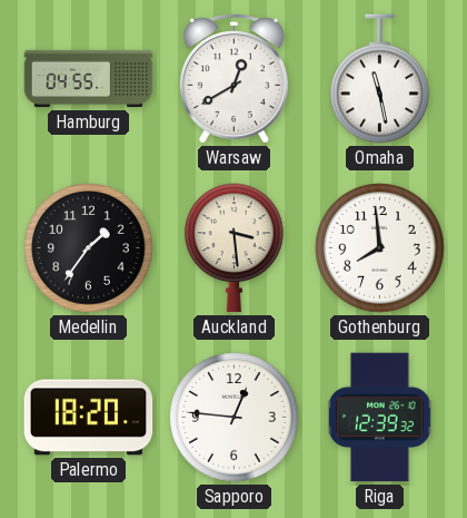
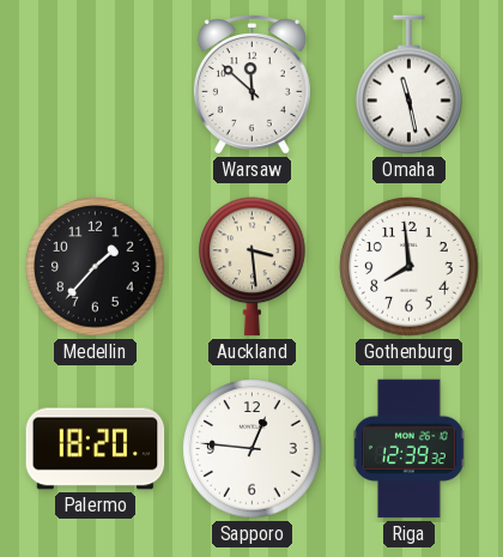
Hamburg: 04:55 -> none (89, 79)
Warsaw: 12:40 -> 11:52 (251, 85)
Medellin: 1:36 -> 1:37 (96, 267)
